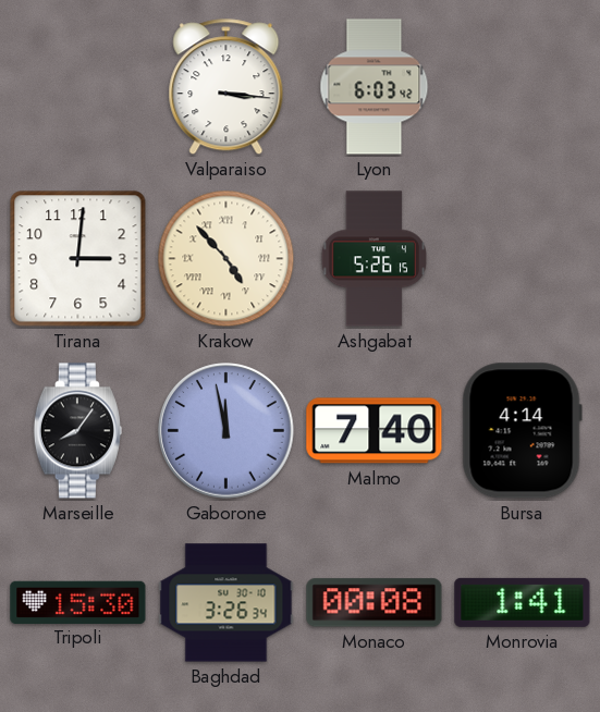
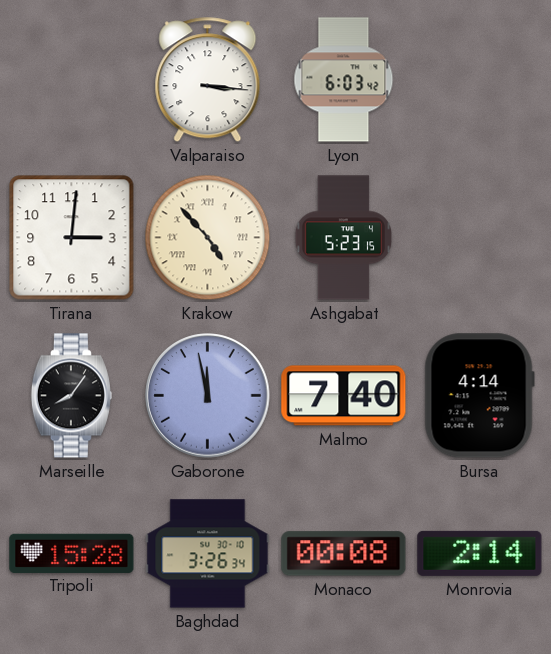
Ashgabat: 5:26 -> 5:23 (343, 238)
Tripoli: 15:30 -> 15:28 (72, 553)
Monrovia: 1:41 -> 2:14 (480, 553)
